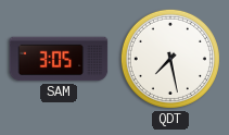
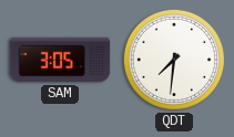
QDT: 7:28 -> 7:31 (174, 60)
